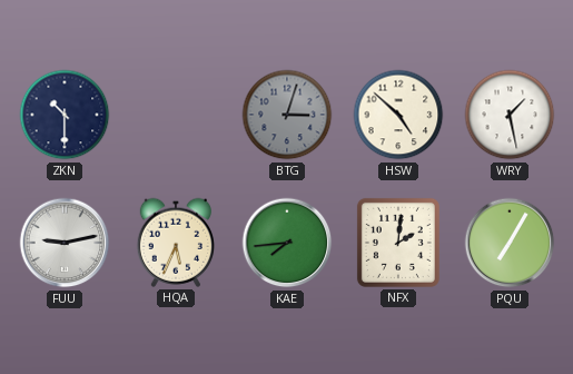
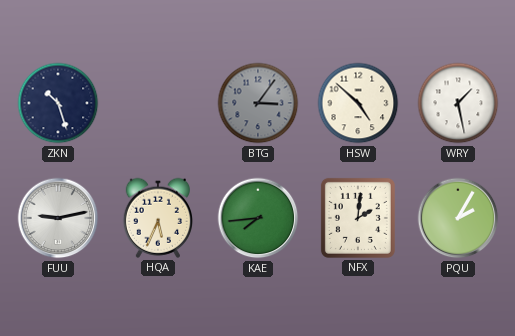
ZKN: 10:30 -> 10:27 (58, 103)
BTG: 3:03 -> 3:06 (258, 103)
PQU: 7:05 -> 2:05 (458, 218)
